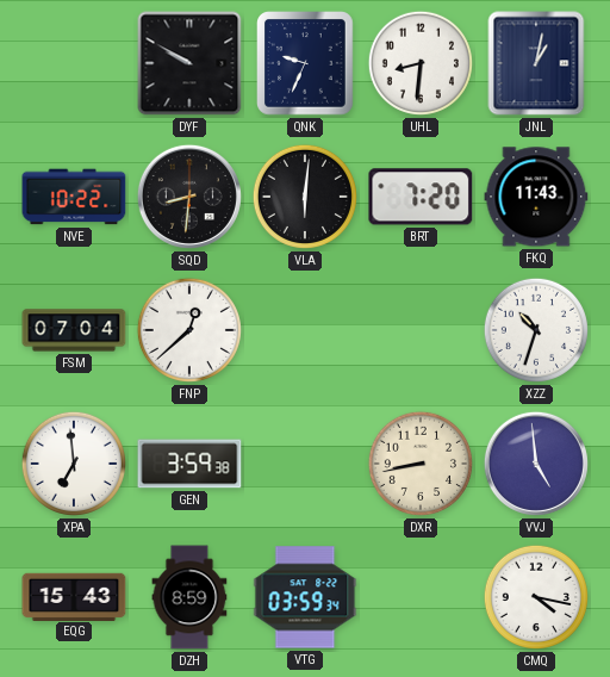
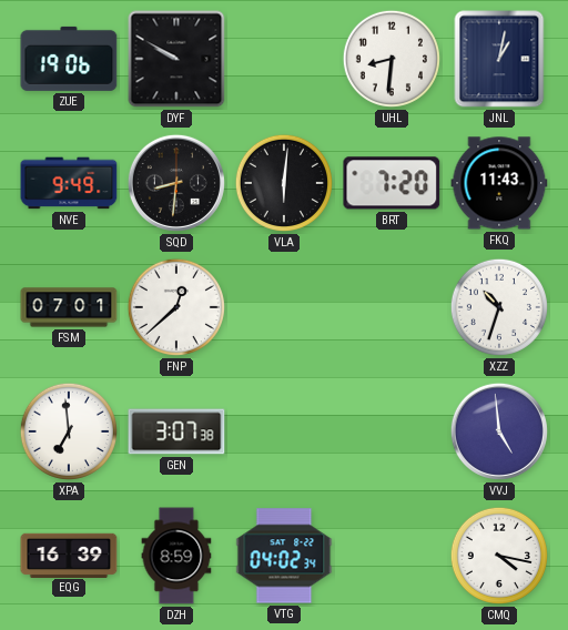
ZUE: none -> 19:06 (69, 59)
QNK: 9:34 -> none (306, 63)
NVE: 10:22 -> 9:49 (69, 183)
FSM: 07:04 -> 07:01 (69, 307)
GEN: 3:59 -> 3:07 (176, 431)
DXR: 8:43 -> none (421, 464)
EQG: 15:43 -> 16:39 (69, 555)
VTG: 03:59 -> 04:02 (284, 556)
